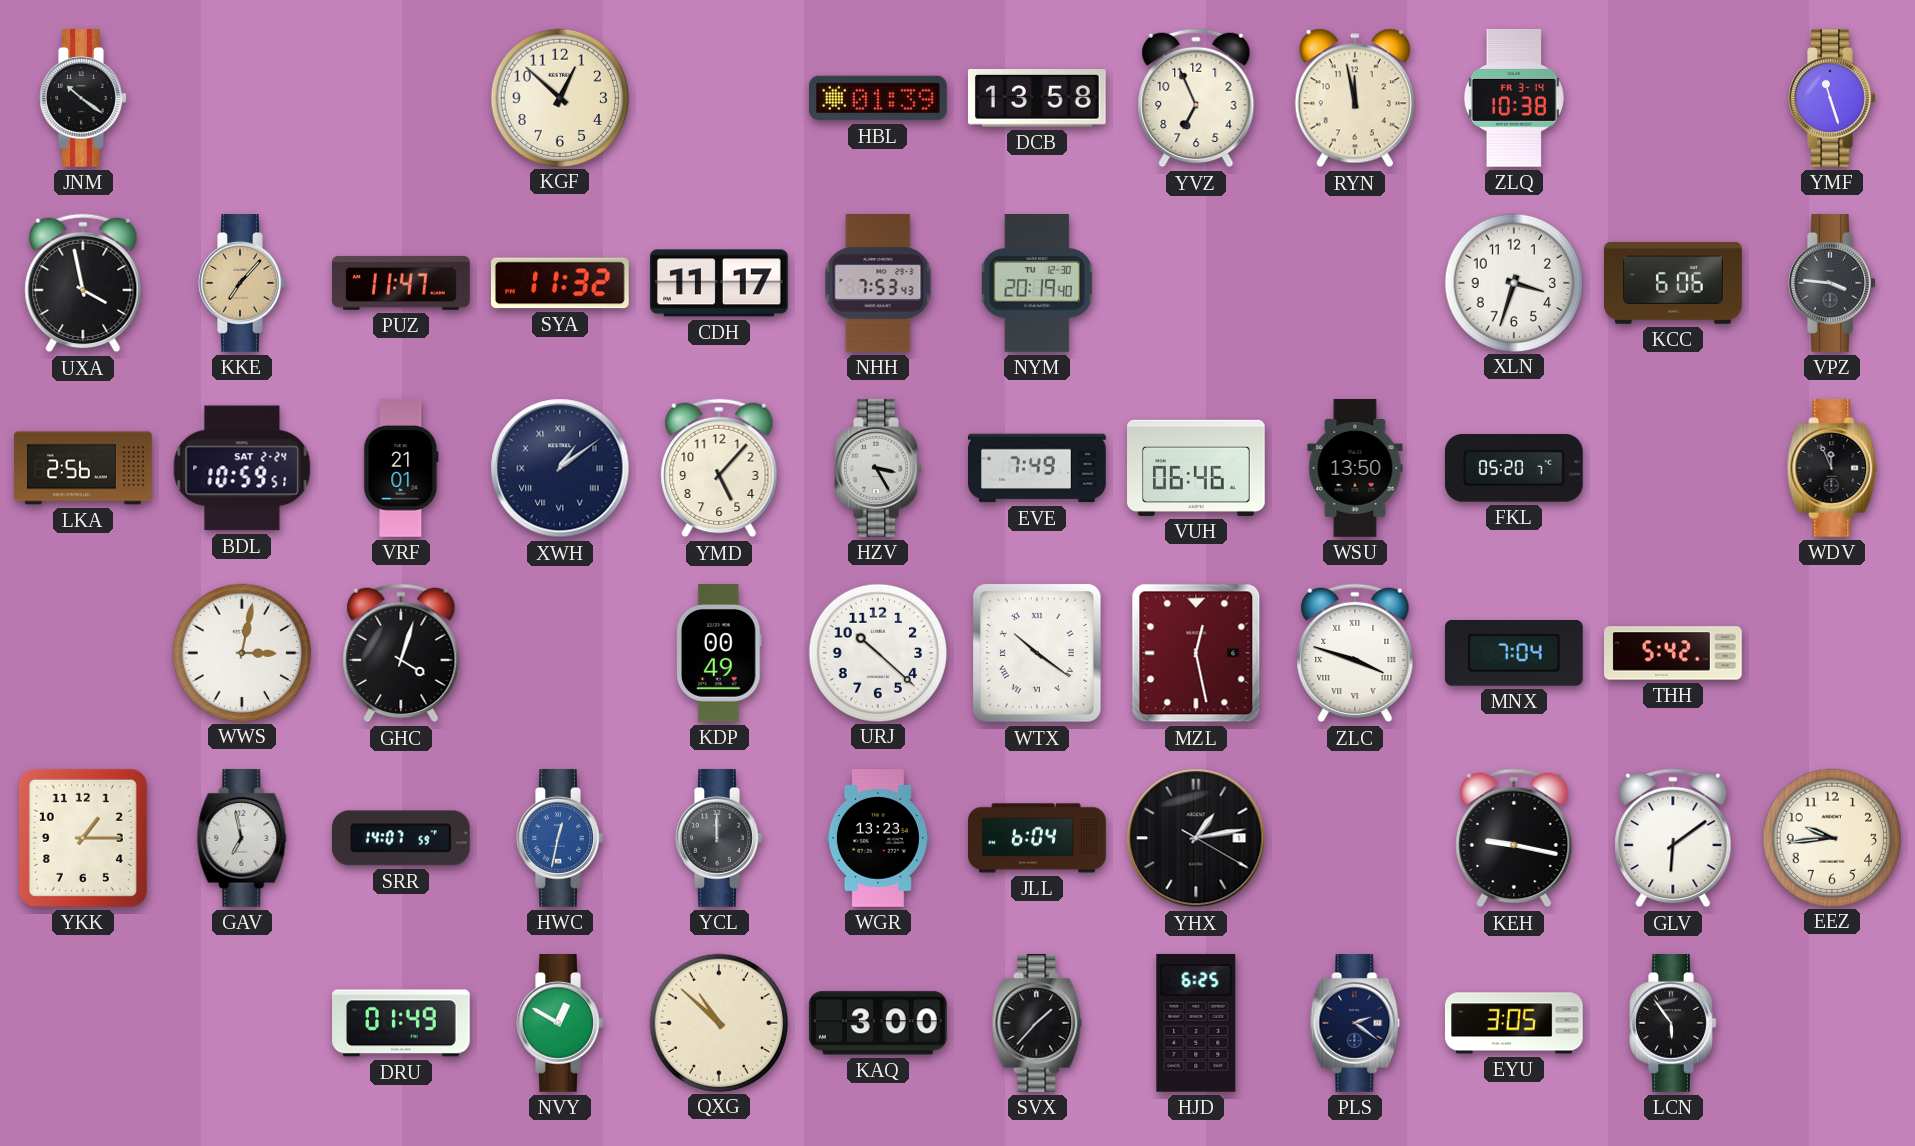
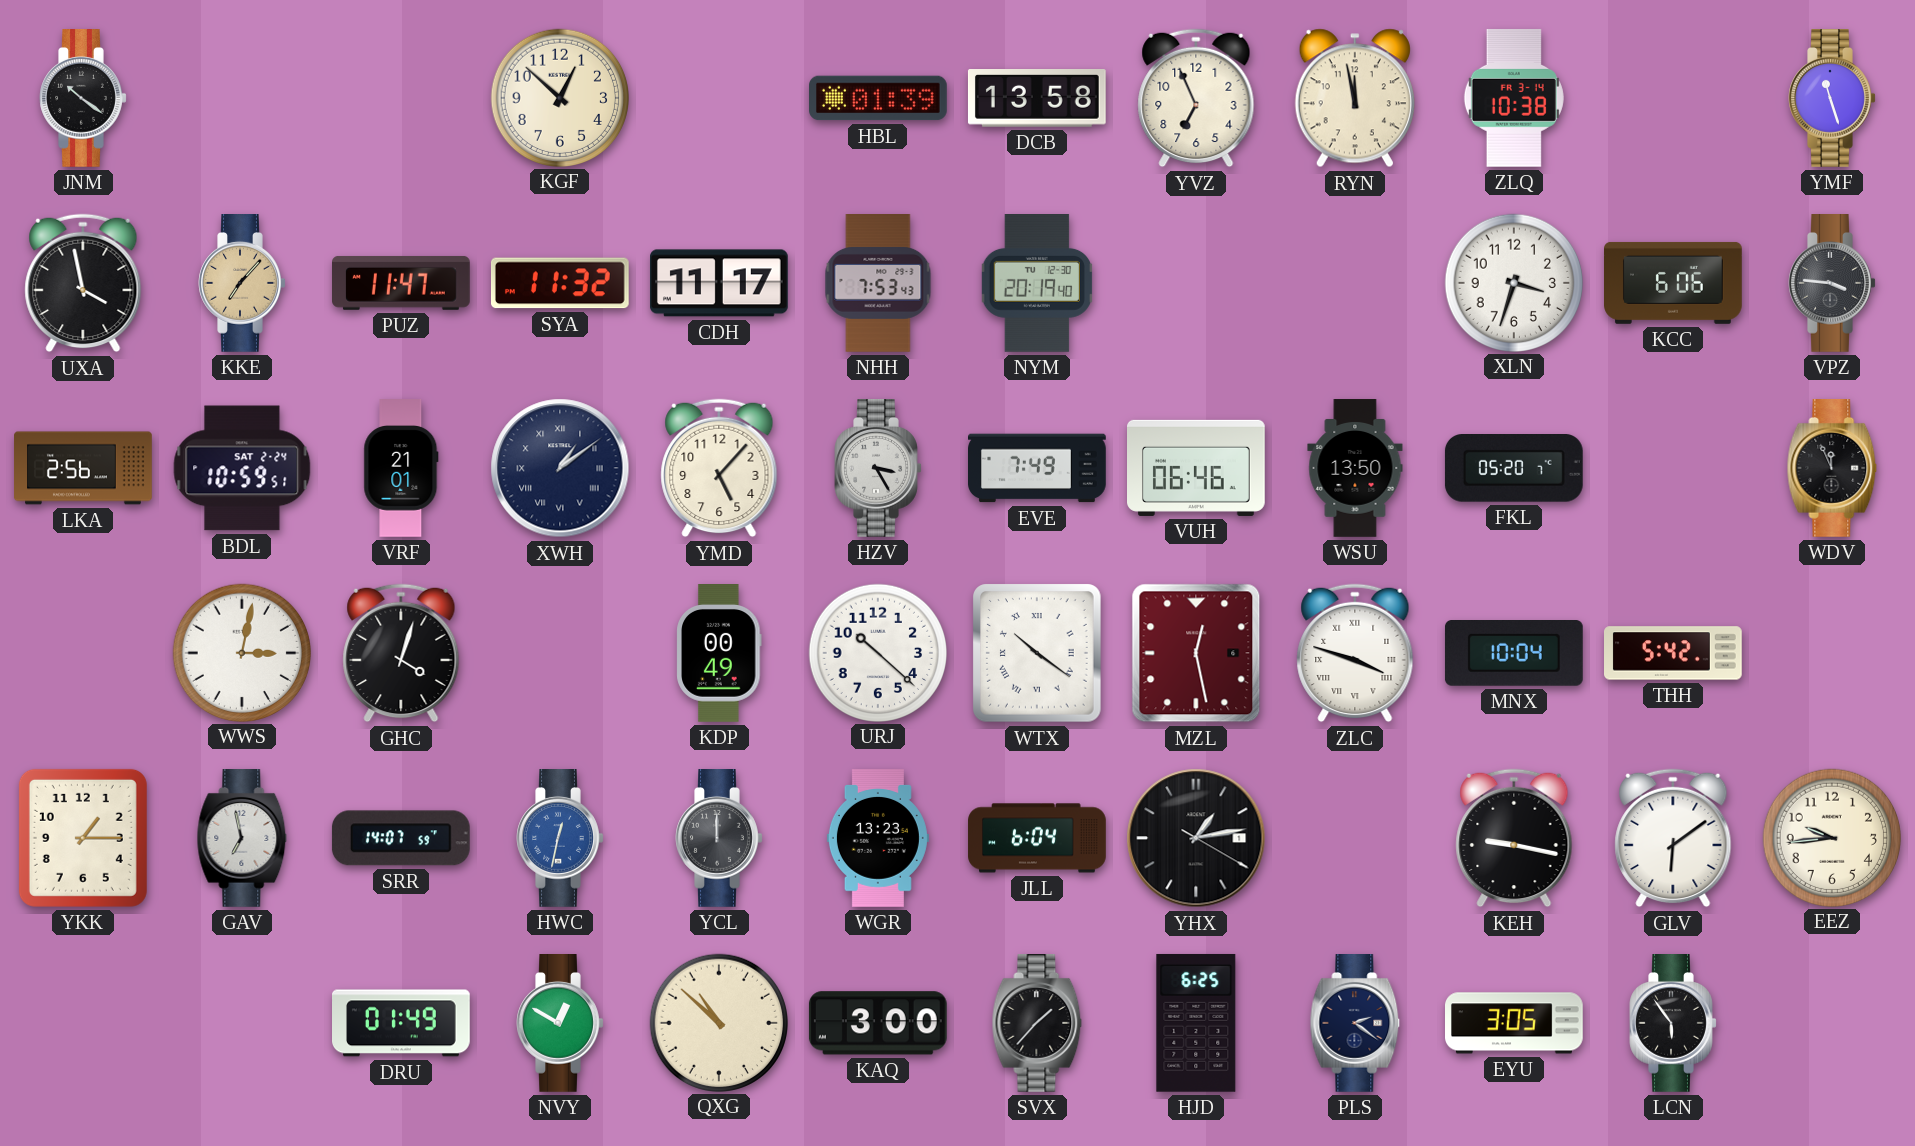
MNX: 7:04 -> 10:04 (1514, 654)
